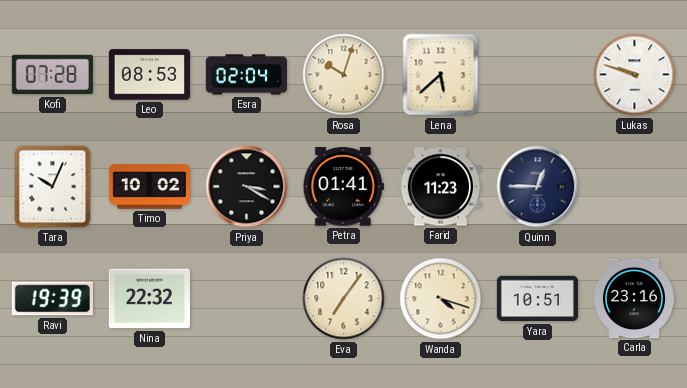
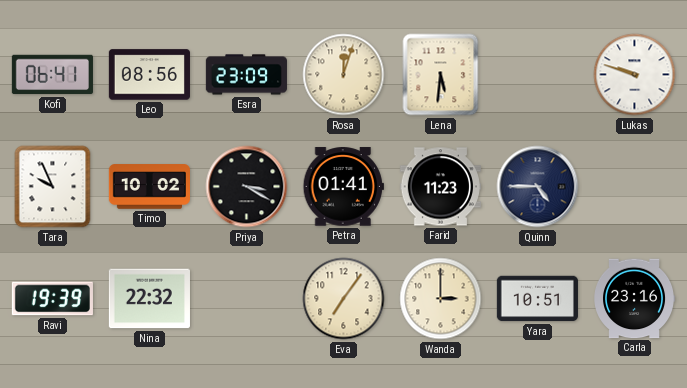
Kofi: 07:28 -> 06:41 (52, 75)
Leo: 08:53 -> 08:56 (149, 75)
Esra: 02:04 -> 23:09 (246, 75)
Rosa: 10:03 -> 12:03 (344, 75)
Lena: 5:38 -> 5:31 (441, 75)
Tara: 10:04 -> 9:56 (53, 187)
Quinn: 12:45 -> 4:45 (538, 187)
Wanda: 4:18 -> 3:00 (441, 299)
